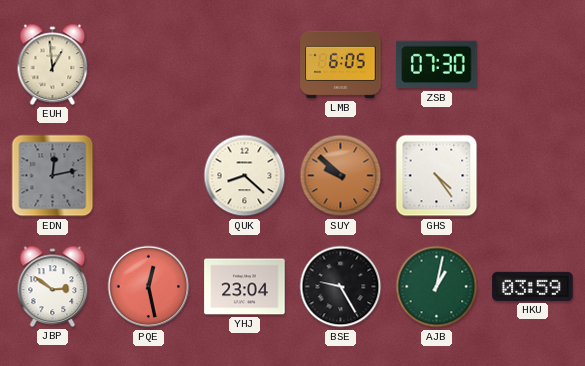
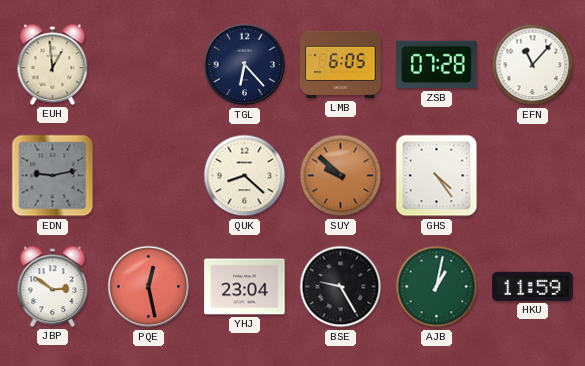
TGL: none -> 6:23 (245, 65)
ZSB: 07:30 -> 07:28 (437, 65)
EFN: none -> 11:07 (533, 65)
EDN: 12:13 -> 9:13 (53, 176)
HKU: 03:59 -> 11:59 (533, 286)
